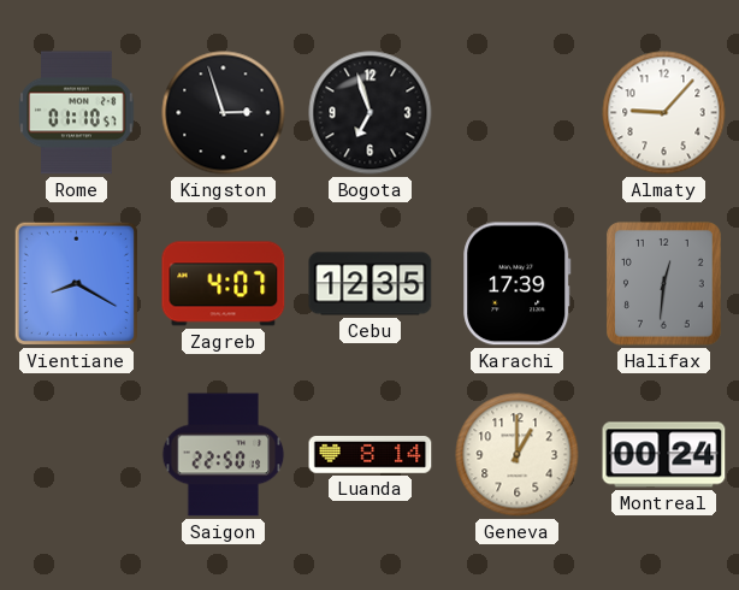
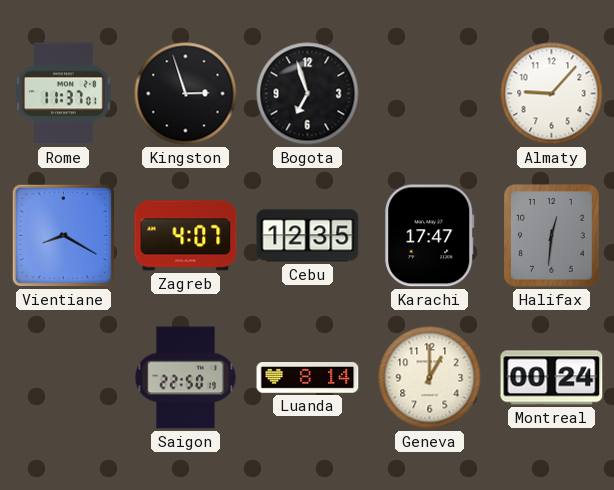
Rome: 01:10 -> 11:37 (64, 94)
Karachi: 17:39 -> 17:47 (430, 236)
